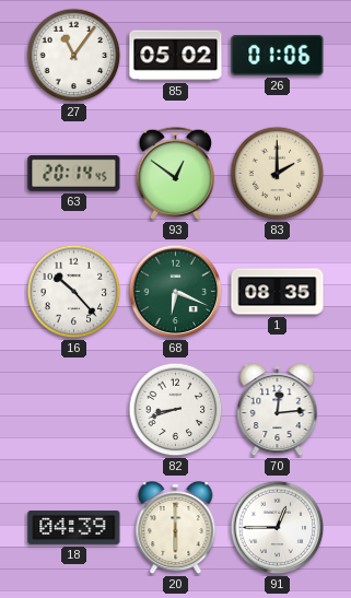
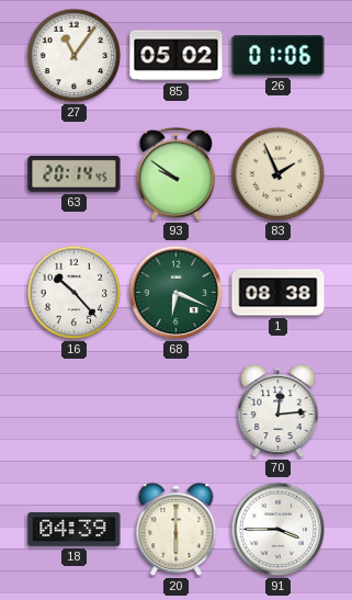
93: 12:51 -> 9:51 (175, 173)
83: 2:00 -> 1:56 (279, 174)
1: 08:35 -> 08:38 (279, 293)
82: 8:42 -> none (176, 410)
91: 12:45 -> 3:45 (279, 530)
